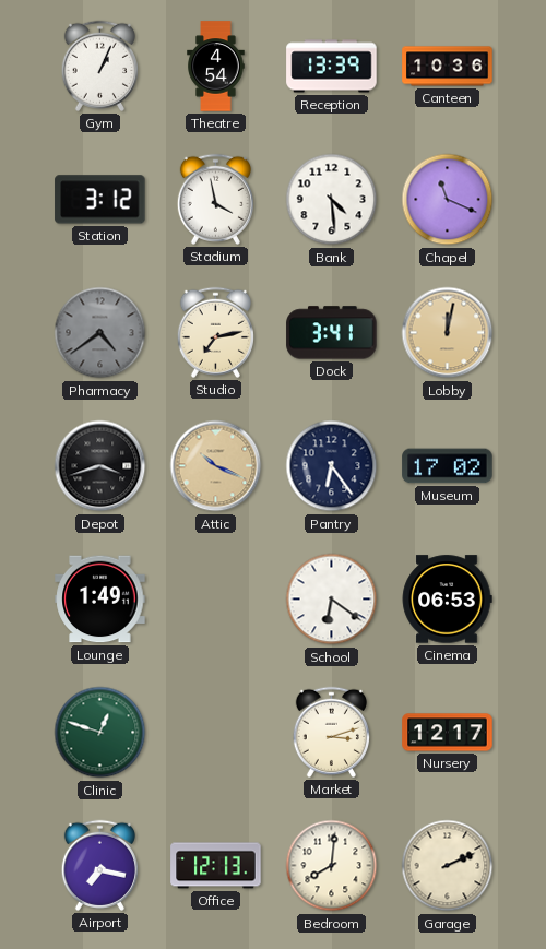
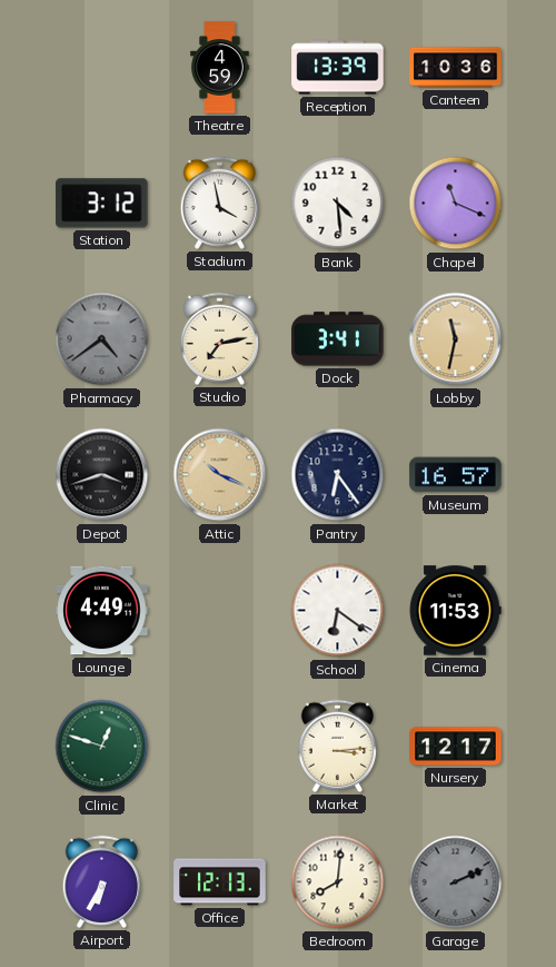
Gym: 1:04 -> none (99, 66)
Theatre: 4:54 -> 4:59 (220, 68)
Lobby: 12:02 -> 11:32 (456, 339)
Museum: 17:02 -> 16:57 (456, 475)
Lounge: 1:49 -> 4:49 (102, 611)
Cinema: 06:53 -> 11:53 (455, 611)
Market: 3:12 -> 3:14 (337, 746)
Airport: 7:17 -> 6:35 (101, 881)
Garage dial: cream -> grey (456, 882)
